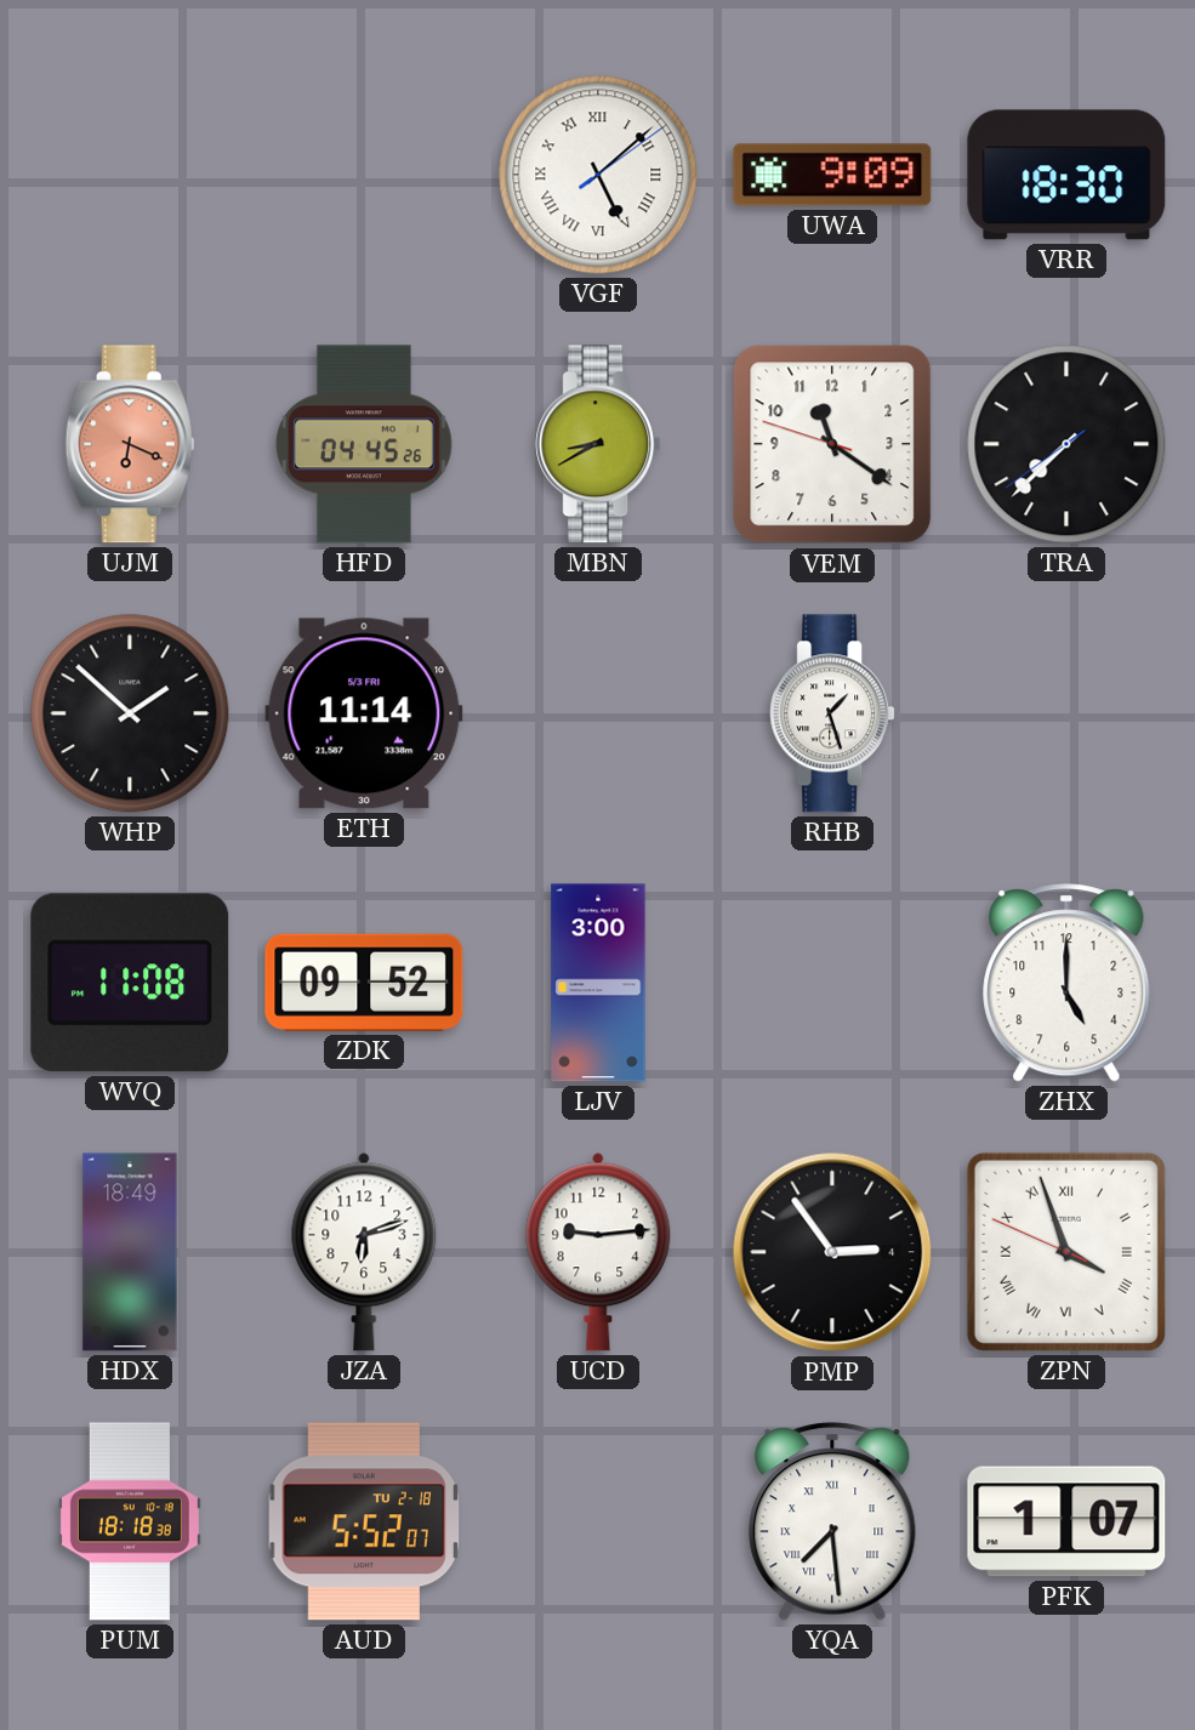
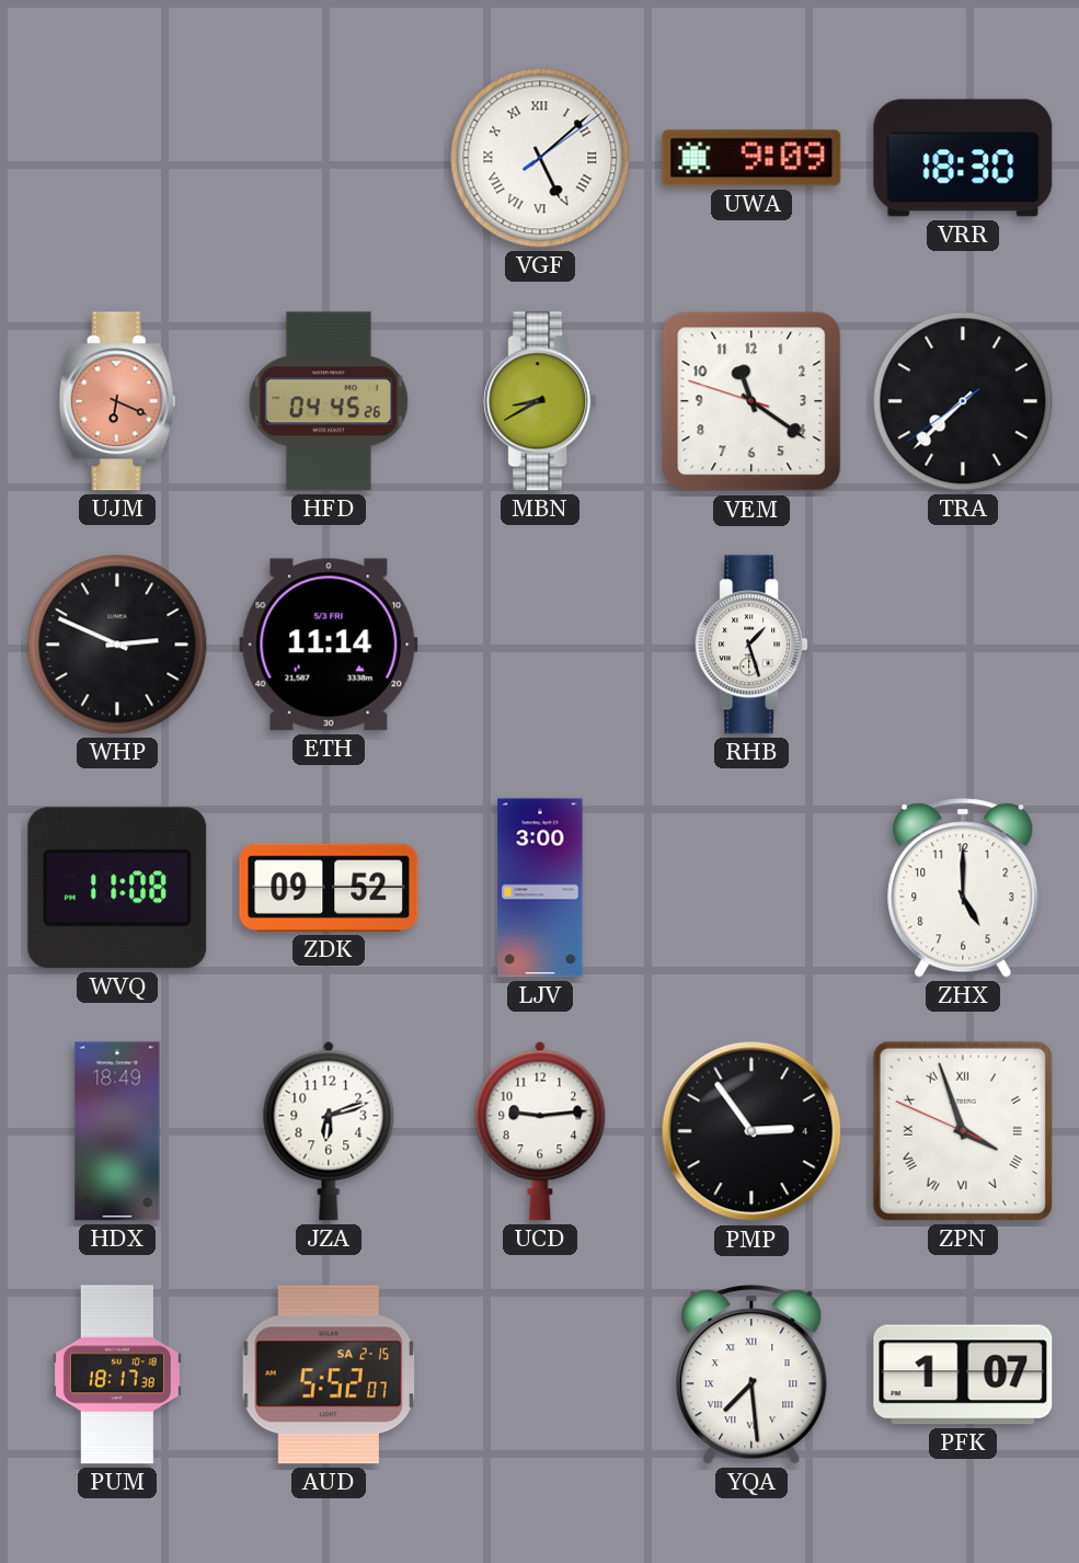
WHP: 1:52 -> 2:49 (117, 644)
PUM: 18:18 -> 18:17 (117, 1374)
AUD date: TU 2-18 -> SA 2-15 (329, 1374)
